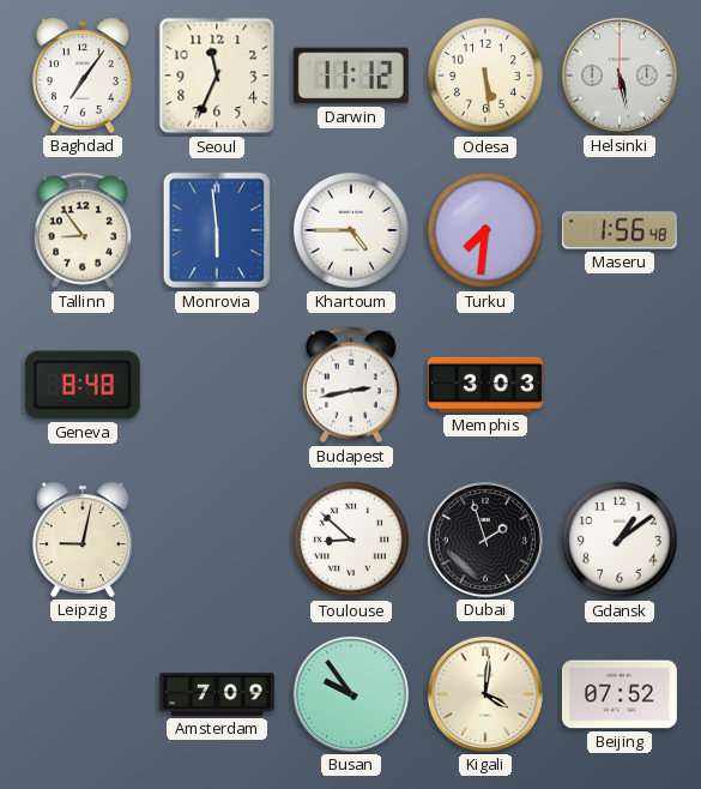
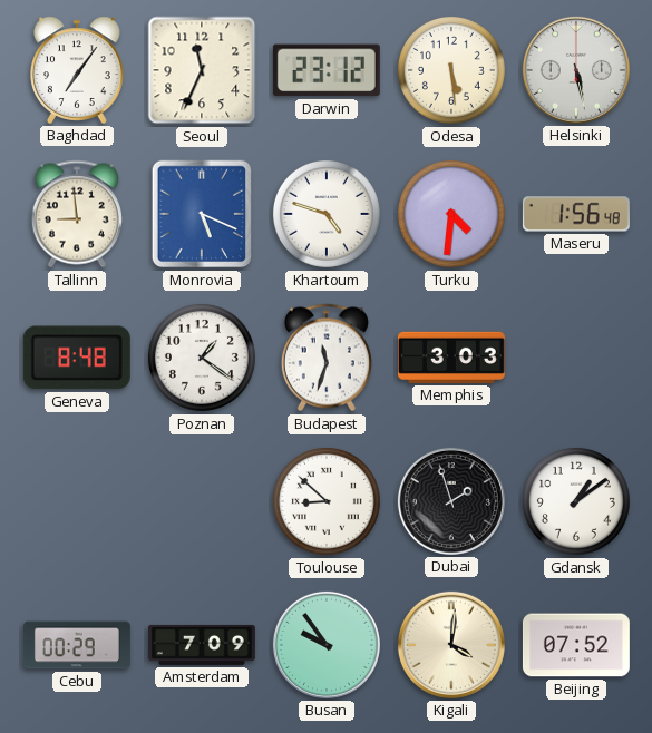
Darwin: 11:12 -> 23:12 (327, 70)
Tallinn: 8:54 -> 8:59 (77, 214)
Monrovia: 5:59 -> 5:19 (202, 214)
Khartoum: 4:45 -> 4:48 (327, 214)
Turku: 7:31 -> 4:31 (451, 214)
Poznan: none -> 1:21 (202, 358)
Budapest: 2:43 -> 11:33 (327, 358)
Leipzig: 9:02 -> none (84, 540)
Cebu: none -> 00:29 (77, 645)
